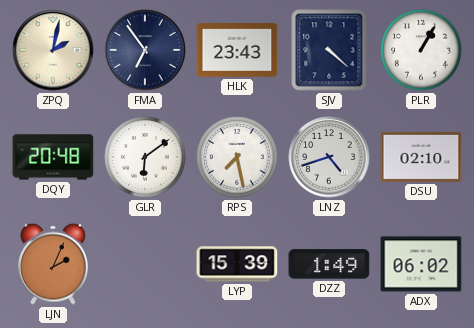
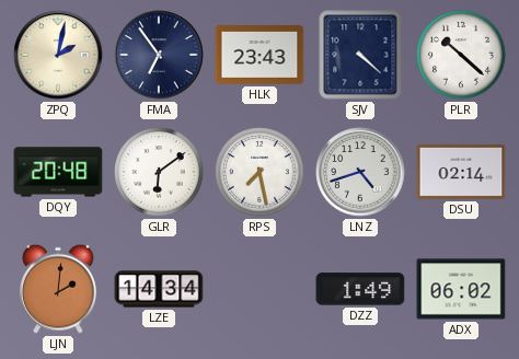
PLR: 1:05 -> 10:22 (461, 55)
DSU: 02:10 -> 02:14 (461, 172)
LJN: 2:04 -> 2:01 (59, 289)
LZE: none -> 14:34 (159, 289)
LYP: 15:39 -> none (237, 264)
